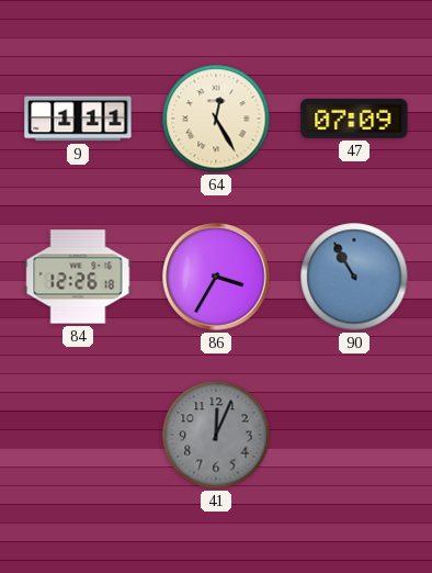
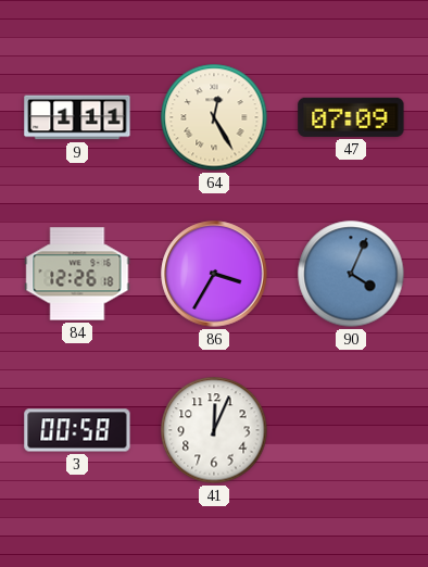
90: 10:55 -> 4:04 (351, 274)
3: none -> 00:58 (77, 430)
41 dial: grey -> white (214, 430)
